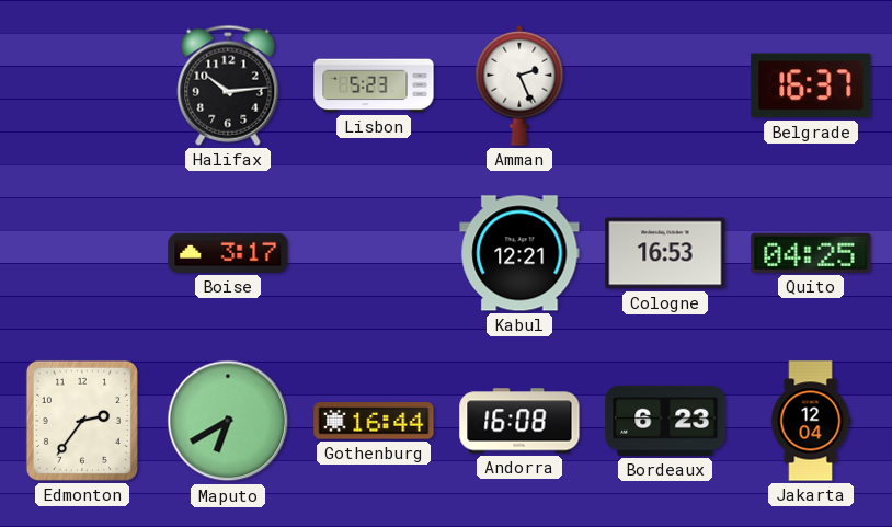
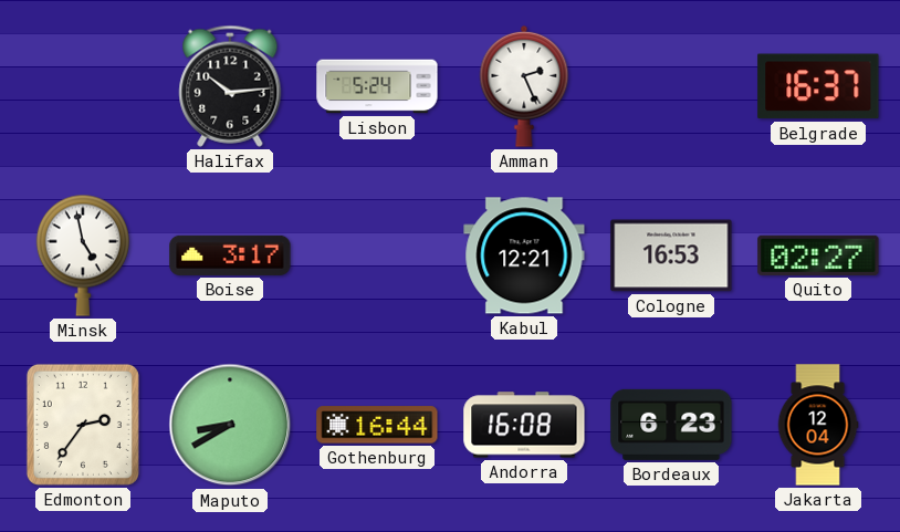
Lisbon: 5:23 -> 5:24 (377, 86)
Minsk: none -> 4:58 (83, 255)
Quito: 04:25 -> 02:27 (818, 255)
Maputo: 6:40 -> 8:40 (230, 425)
